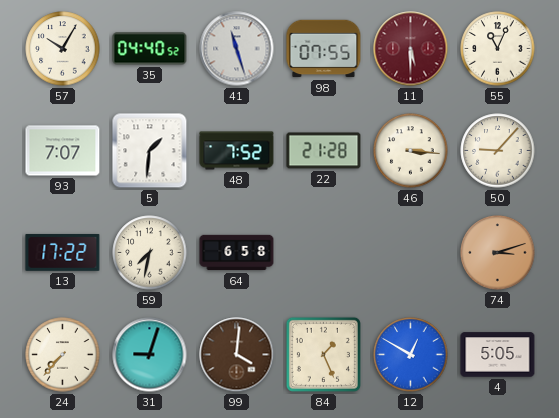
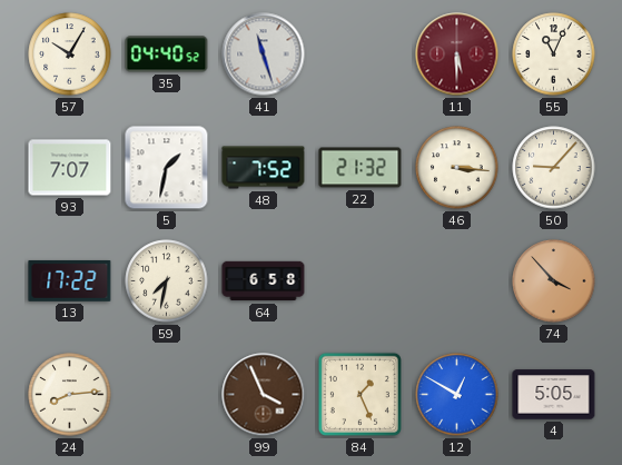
98: 07:55 -> none (324, 49)
5: 1:31 -> 1:32 (167, 168)
22: 21:28 -> 21:32 (361, 168)
74: 3:12 -> 3:53 (554, 281)
24: 7:37 -> 8:14 (70, 395)
31: 9:03 -> none (150, 355)
99: 4:01 -> 3:56 (264, 395)
